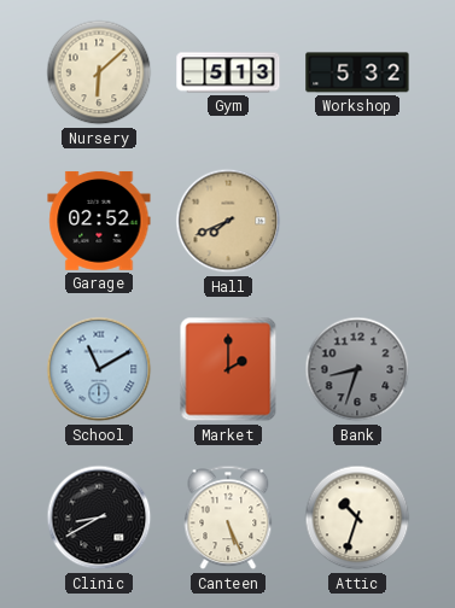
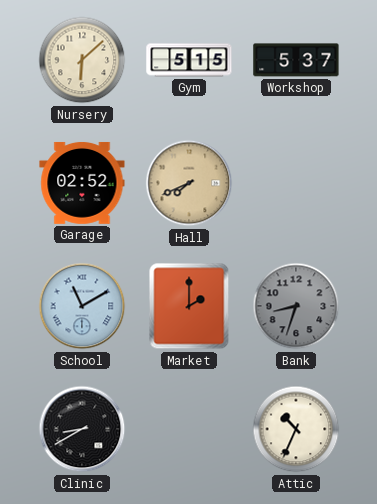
Gym: 5:13 -> 5:15 (189, 60)
Workshop: 5:32 -> 5:37 (296, 60)
Canteen: 5:26 -> none (228, 518)
Attic: 10:33 -> 10:34 (296, 429)
